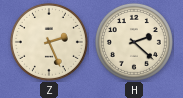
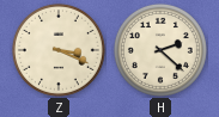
Z: 2:26 -> 3:19 (59, 50)
